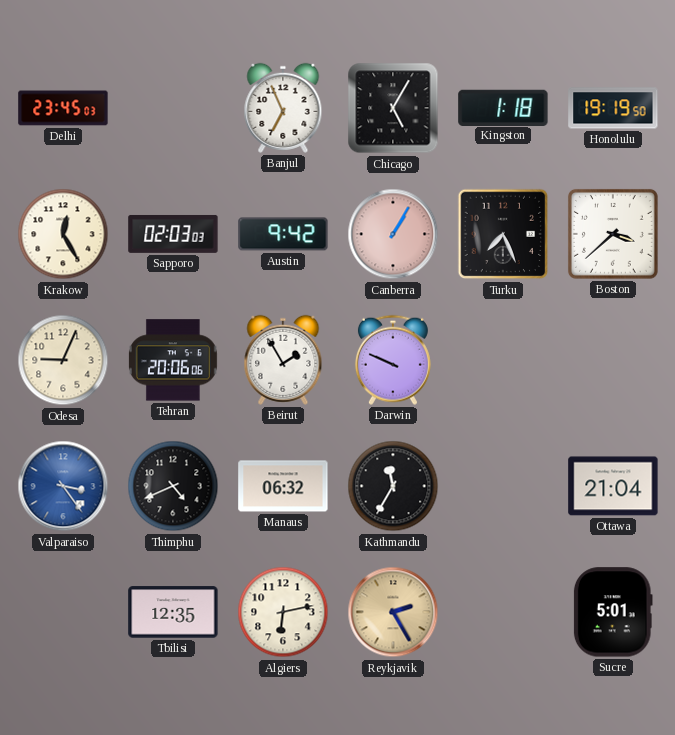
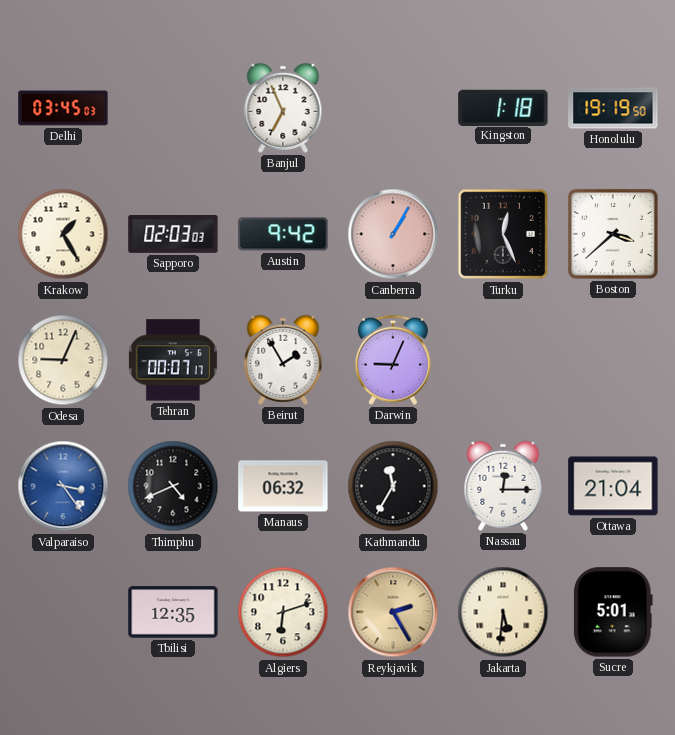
Delhi: 23:45 -> 03:45 (63, 108)
Chicago: 5:05 -> none (393, 108)
Krakow: 12:25 -> 1:25 (63, 234)
Turku: 7:26 -> 12:26 (503, 234)
Tehran: 20:06 -> 00:07 (173, 360)
Darwin: 9:49 -> 9:04 (393, 360)
Nassau: none -> 12:15 (503, 486)
Algiers: 6:13 -> 6:12 (283, 612)
Jakarta: none -> 5:31 (503, 612)
